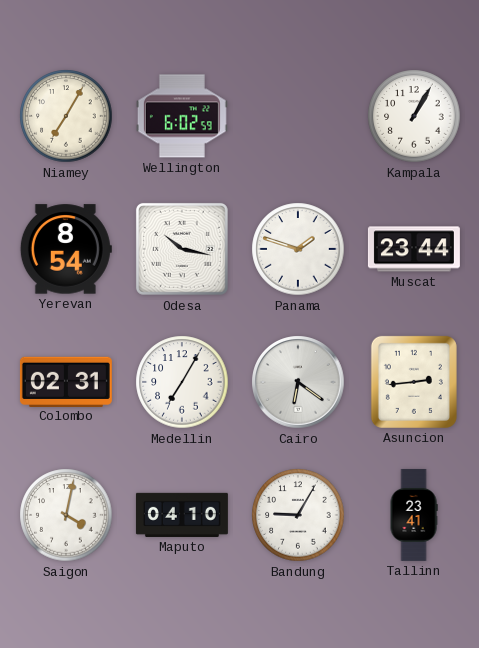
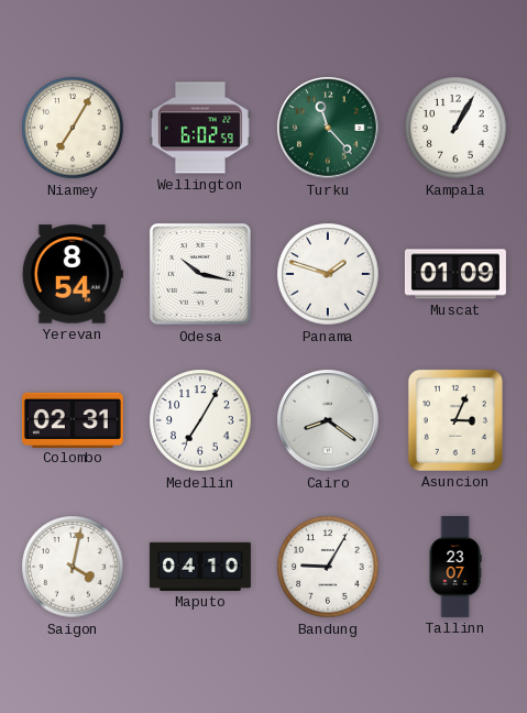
Turku: none -> 11:23 (328, 128)
Muscat: 23:44 -> 01:09 (455, 274)
Cairo: 6:21 -> 8:21 (328, 420)
Asuncion: 2:44 -> 3:04 (455, 420)
Tallinn: 23:41 -> 23:07 (455, 567)
